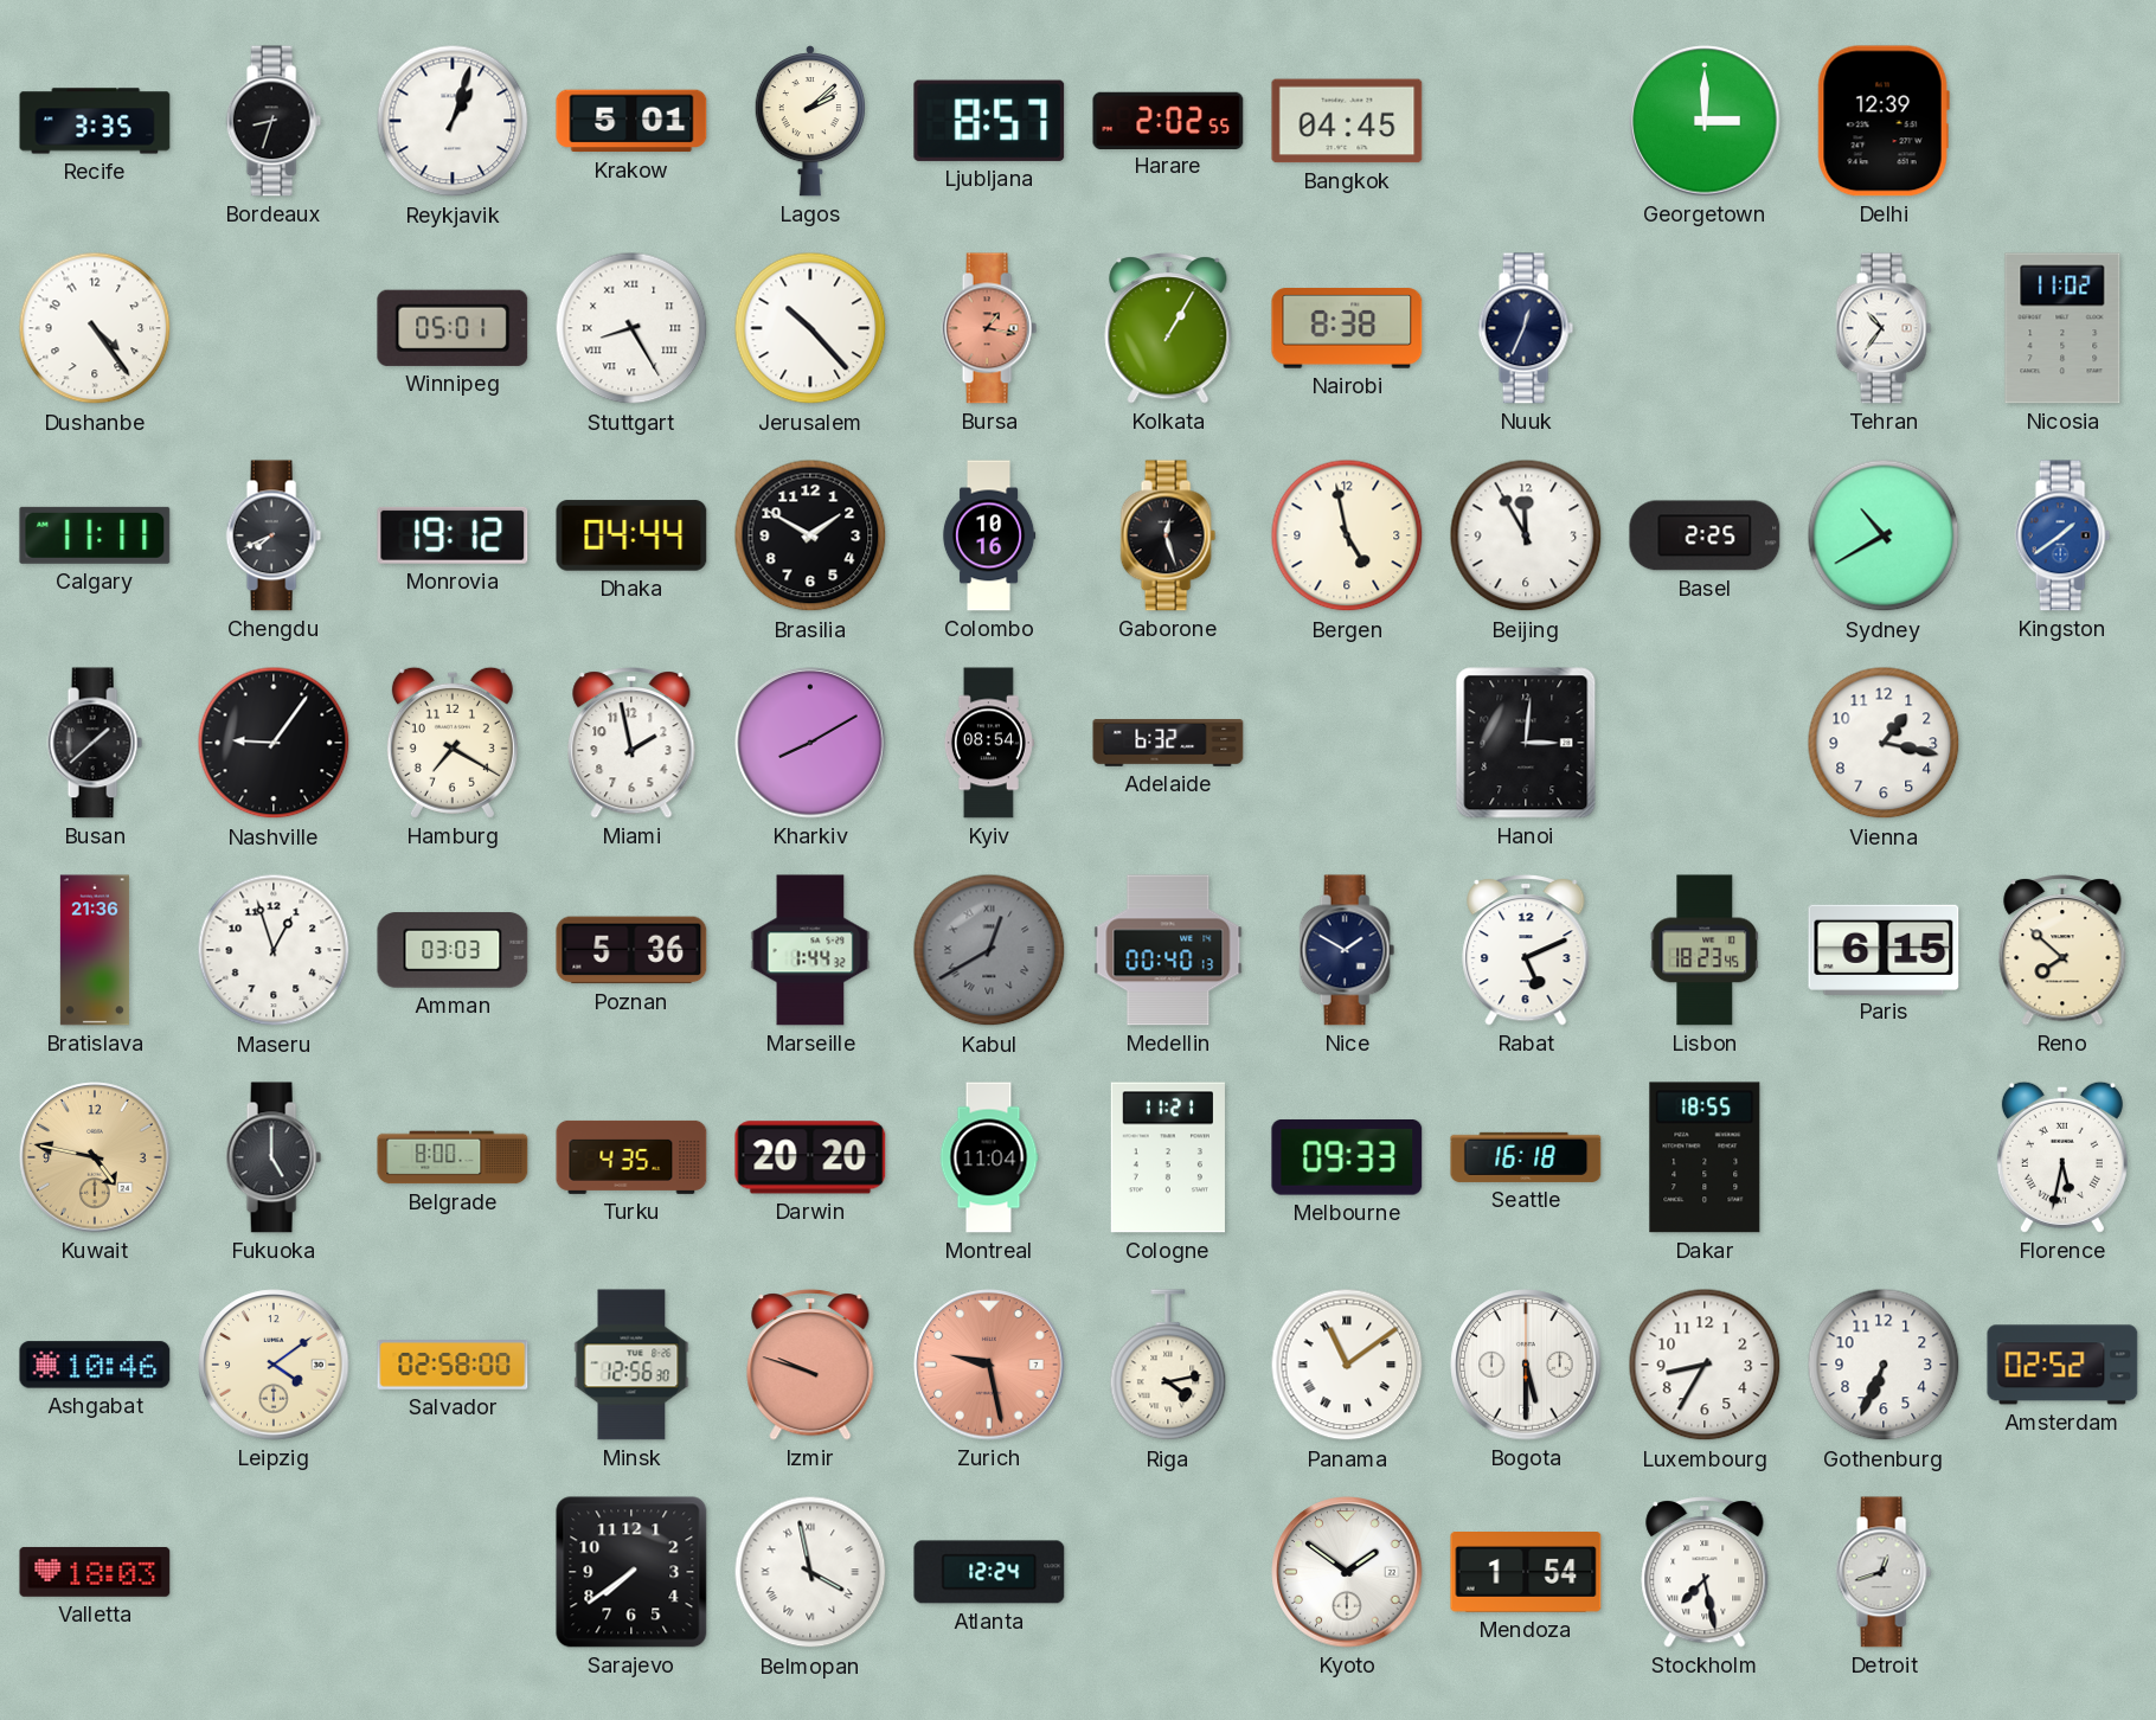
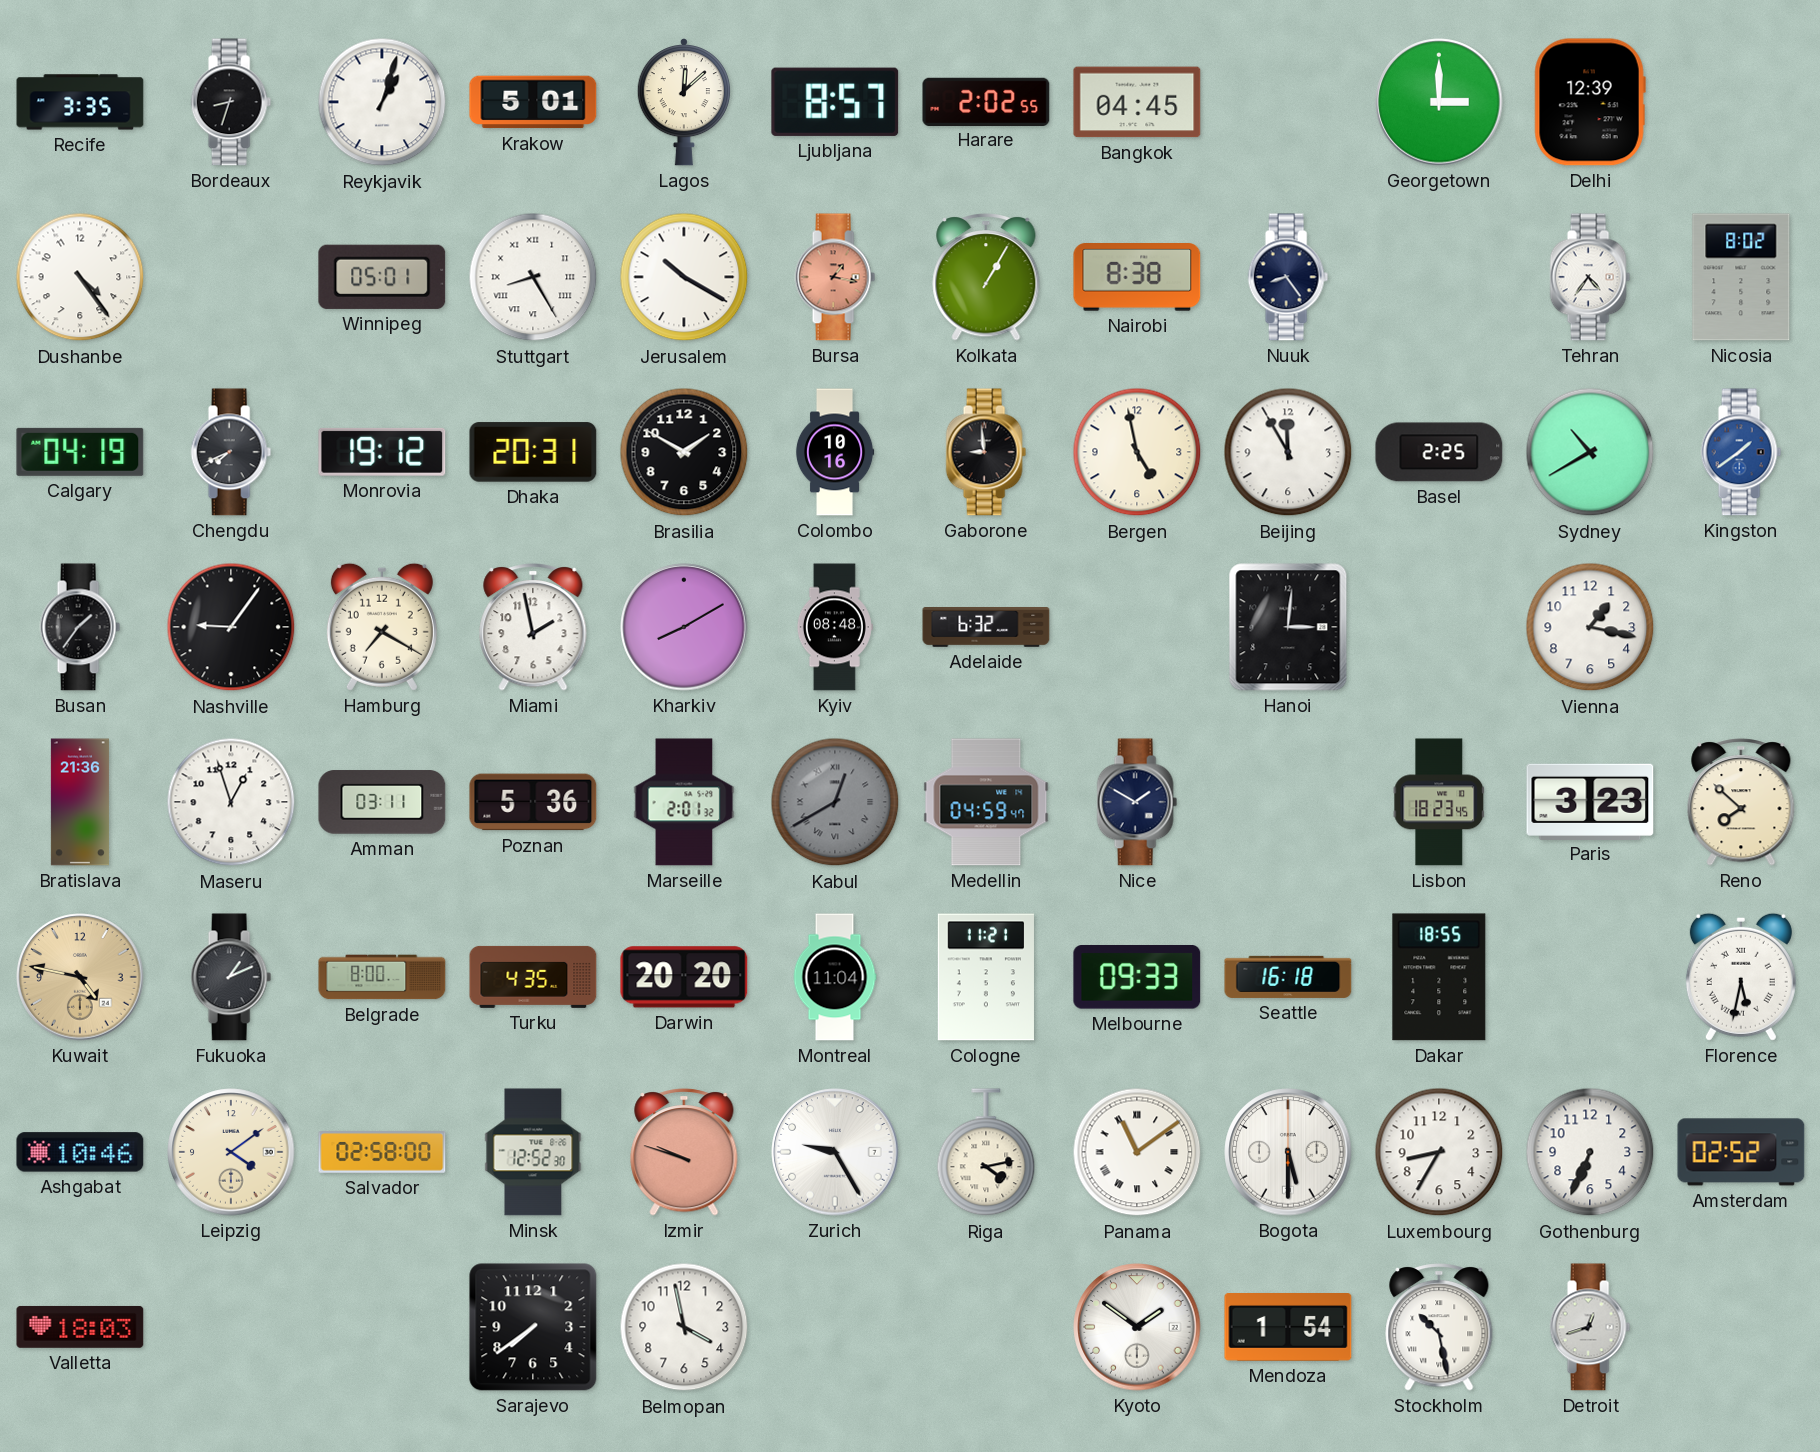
Lagos: 2:08 -> 12:08 (684, 103)
Jerusalem: 10:23 -> 10:20 (684, 277)
Nuuk: 12:34 -> 8:24 (1288, 277)
Tehran: 10:36 -> 4:36 (1590, 277)
Nicosia: 11:02 -> 8:02 (1741, 277)
Calgary: 11:11 -> 04:19 (80, 452)
Dhaka: 04:44 -> 20:31 (533, 452)
Gaborone: 12:27 -> 8:59 (986, 452)
Busan: 1:38 -> 1:36 (80, 627)
Kyiv: 08:54 -> 08:48 (835, 627)
Amman: 03:03 -> 03:11 (382, 802)
Marseille: 1:44 -> 2:01 (684, 802)
Medellin: 00:40 -> 04:59 (986, 802)
Rabat: 5:11 -> none (1526, 950)
Paris: 6:15 -> 3:23 (1590, 801)
Fukuoka: 5:00 -> 1:11 (231, 977)
Minsk: 12:56 -> 12:52 (533, 1152)
Zurich: 9:28 -> 9:25 (835, 1152)
Zurich dial: salmon -> white (835, 1152)
Belmopan numerals: Roman -> Arabic (684, 1327)
Atlanta: 12:24 -> none (989, 1572)
Stockholm: 7:28 -> 10:28 (1439, 1327)
